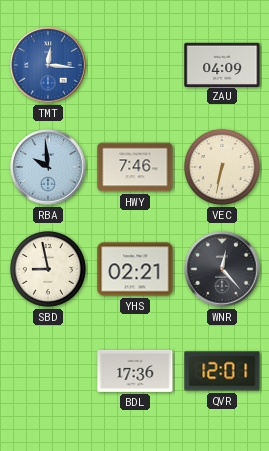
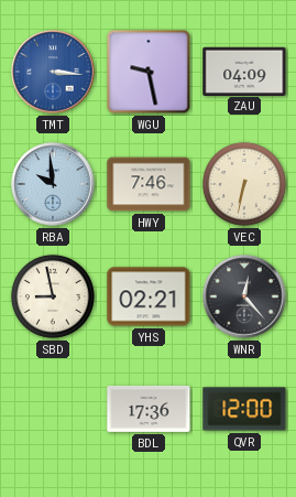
TMT: 12:16 -> 3:16 (53, 72)
WGU: none -> 9:28 (149, 72)
QVR: 12:01 -> 12:00 (244, 409)
